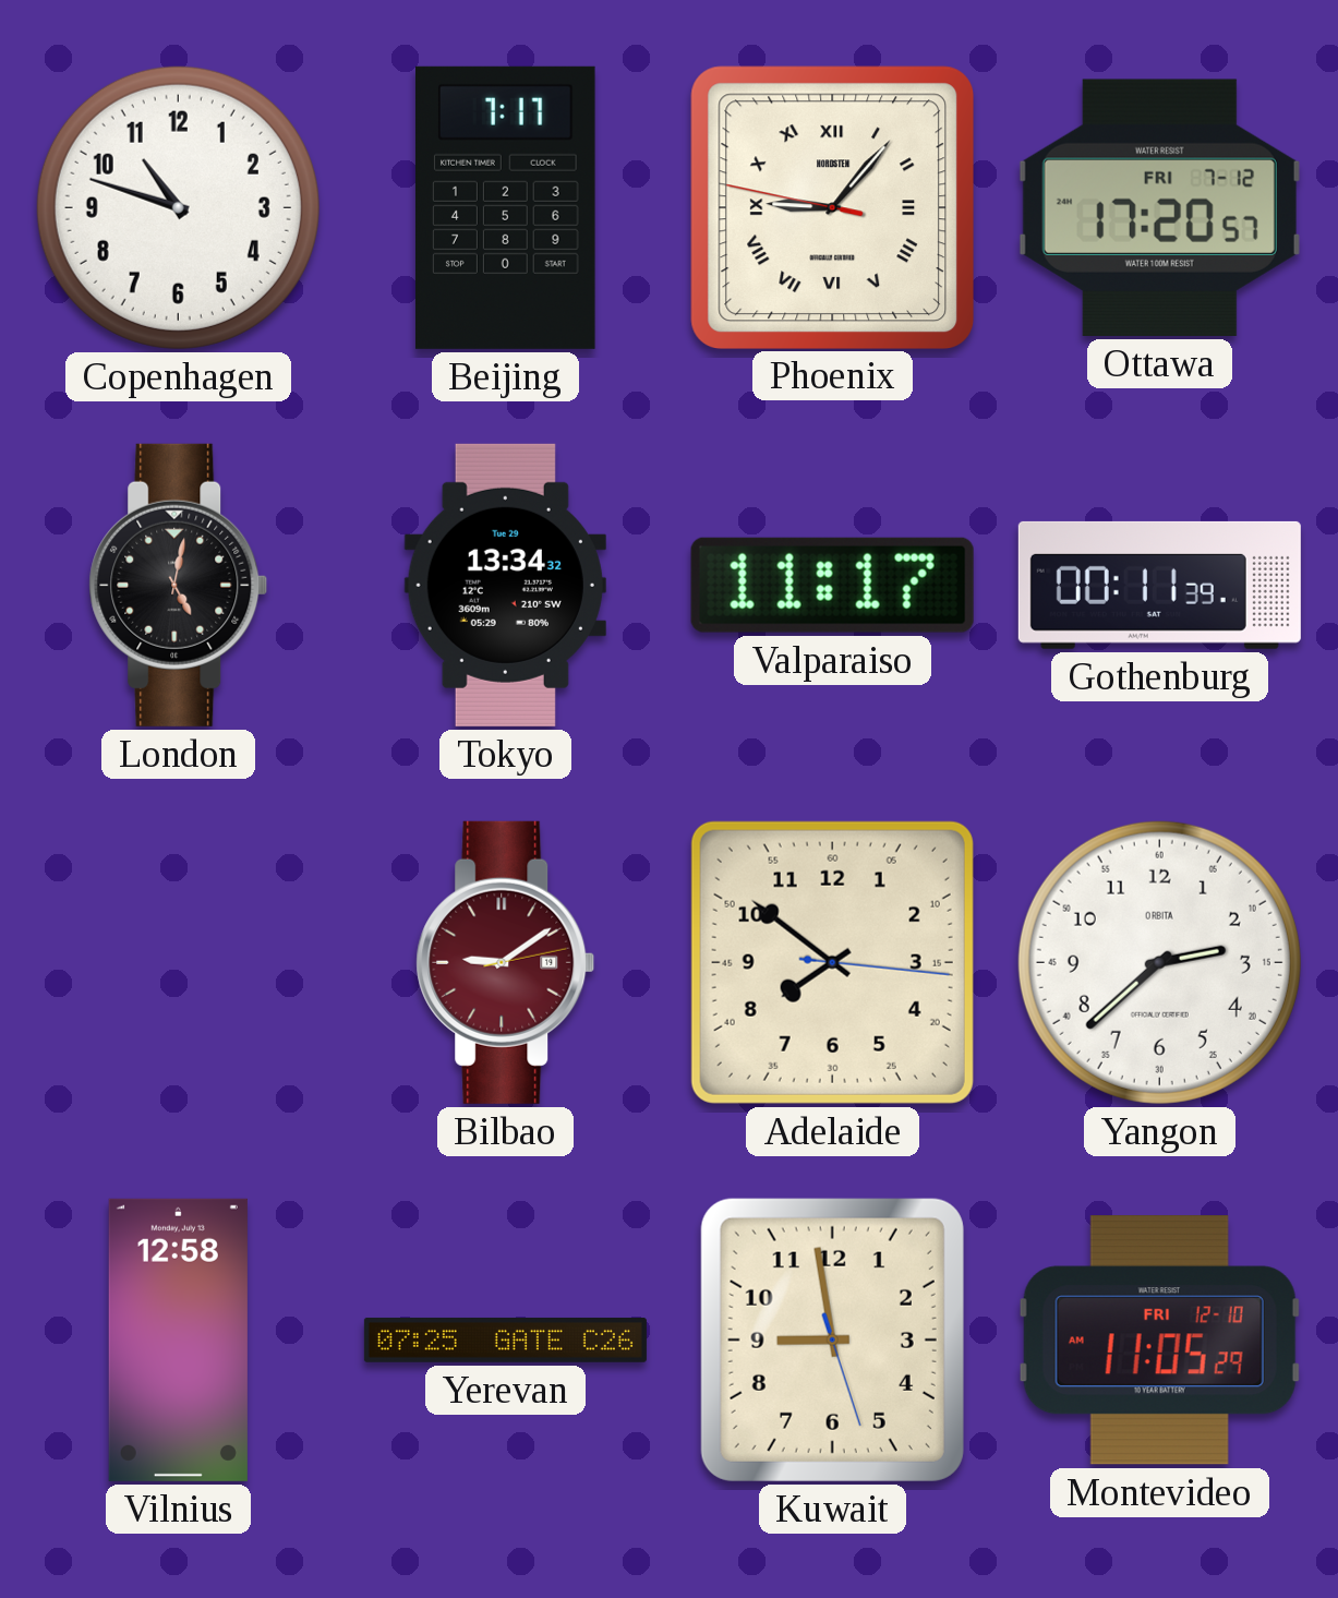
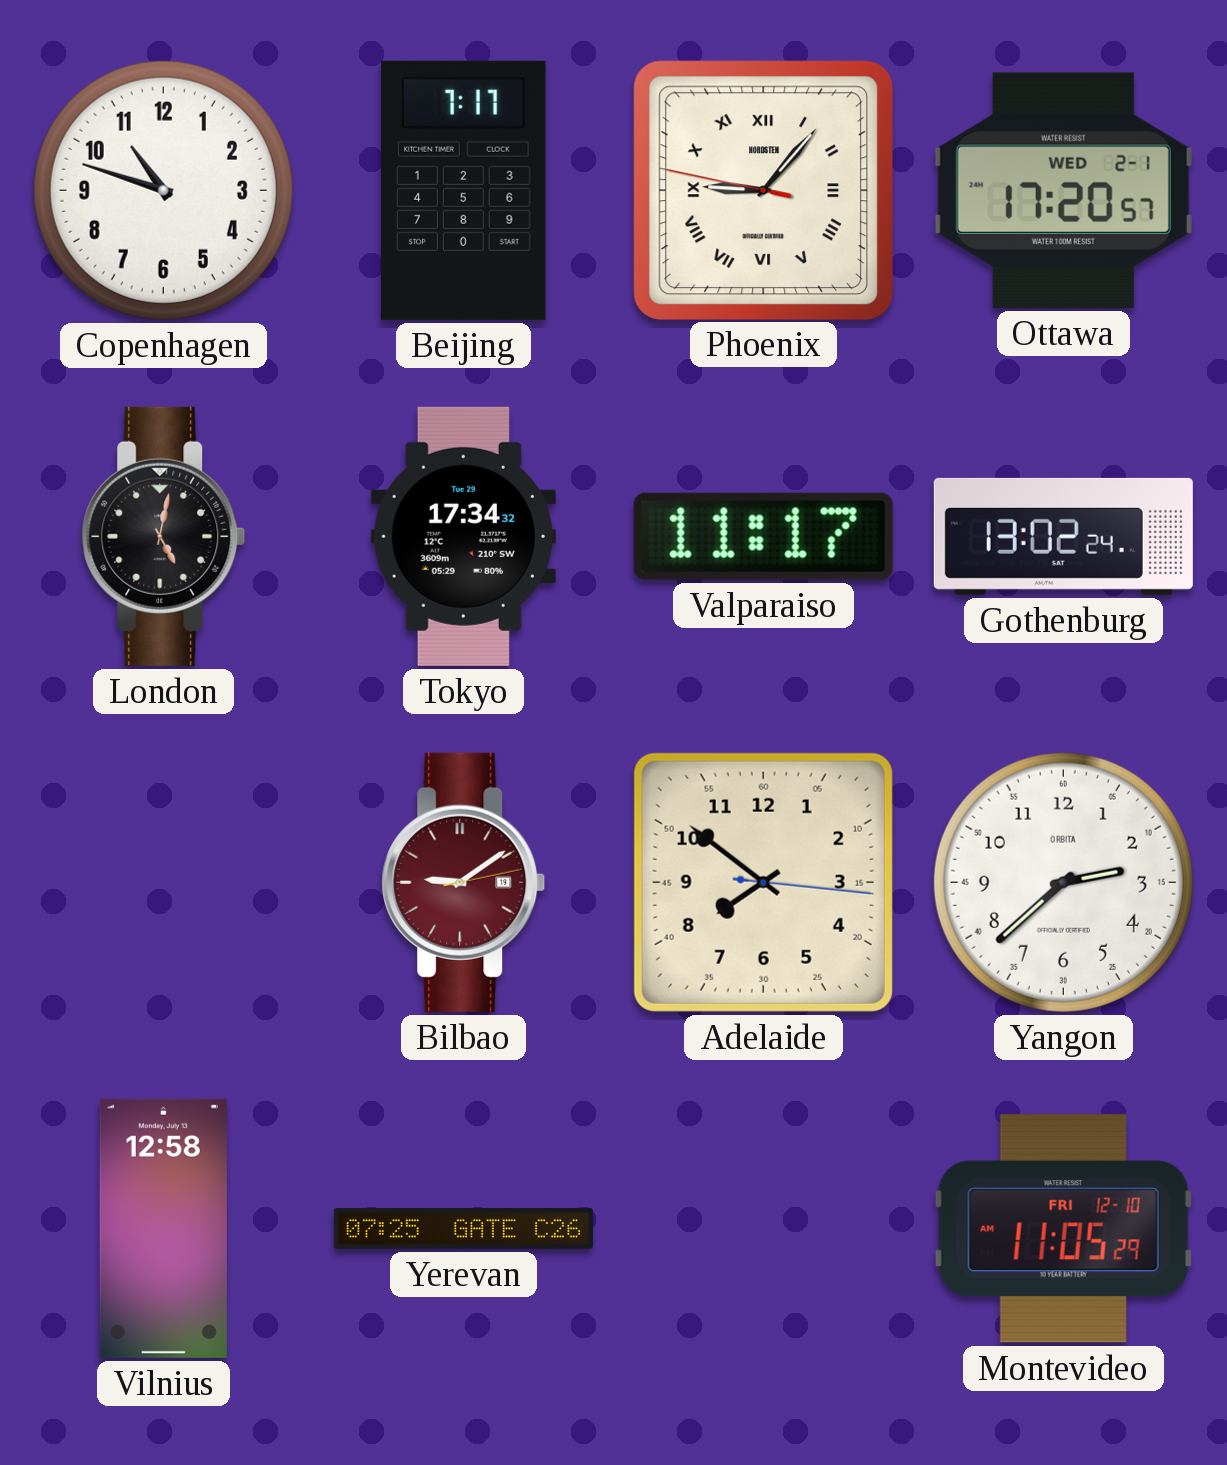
Ottawa date: FRI 7-12 -> WED 2-1 (1063, 190)
Tokyo: 13:34 -> 17:34 (463, 536)
Gothenburg: 00:11 -> 13:02 (1063, 536)
Kuwait: 8:58 -> none (832, 1339)
